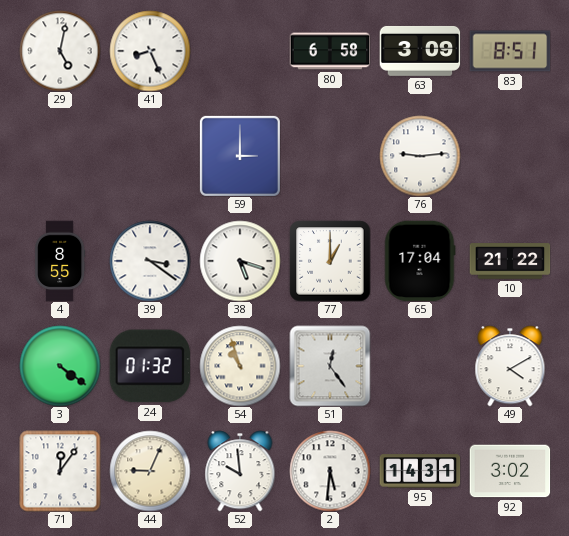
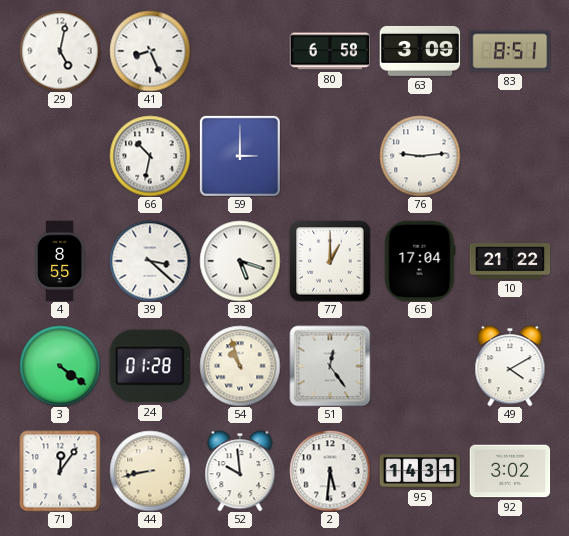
66: none -> 10:32 (150, 156)
39: 3:21 -> 3:22 (150, 261)
24: 01:32 -> 01:28 (149, 366)
44: 9:04 -> 8:43 (150, 471)
